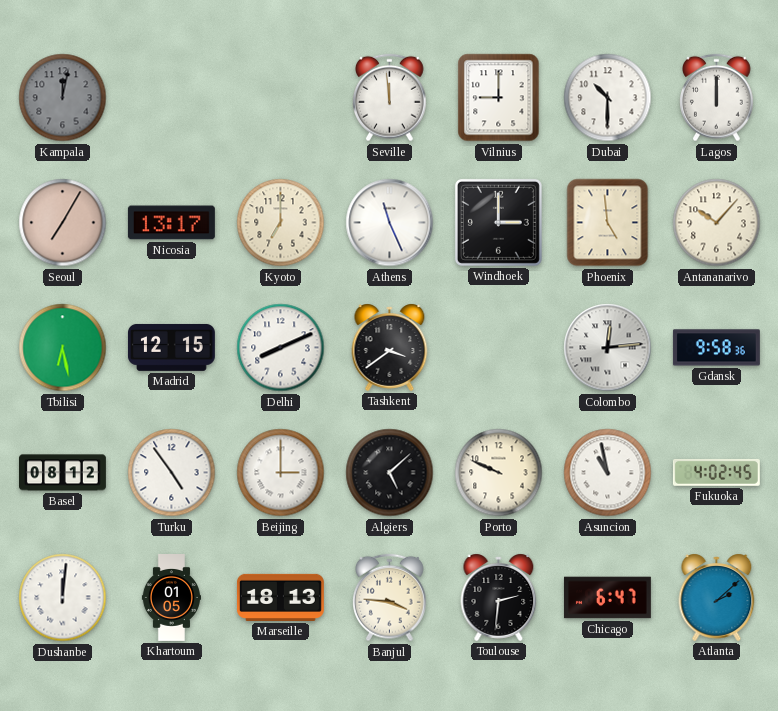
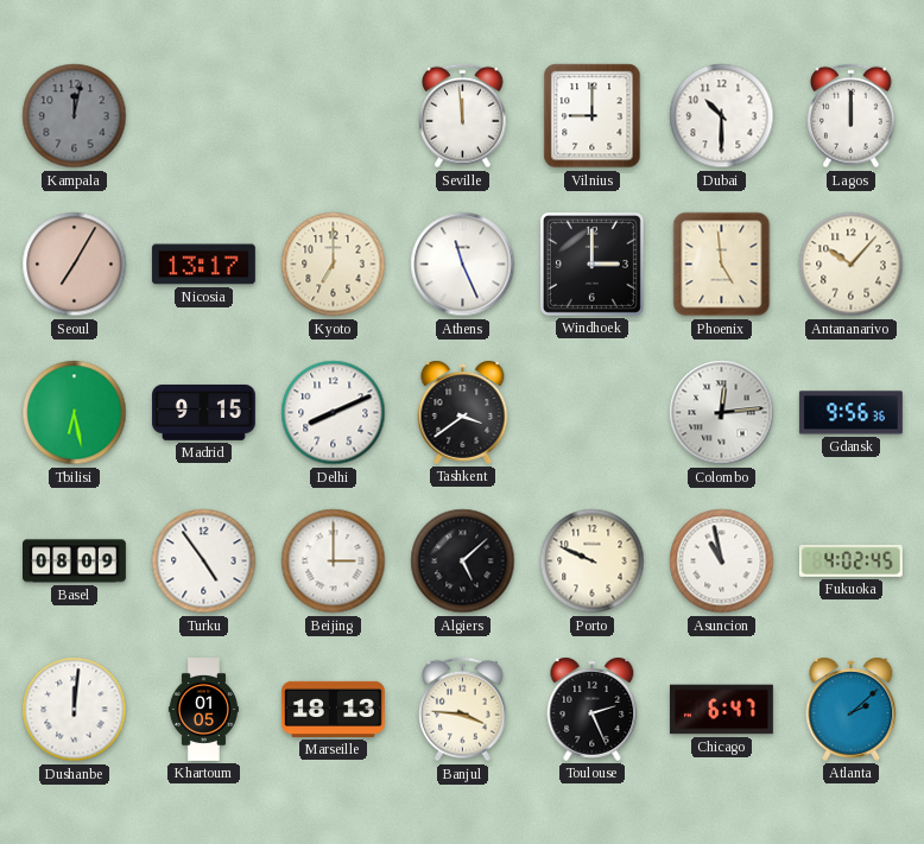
Madrid: 12:15 -> 9:15 (203, 412)
Gdansk: 9:58 -> 9:56 (850, 413)
Basel: 08:12 -> 08:09 (75, 561)
Toulouse: 2:31 -> 2:26 (593, 709)
